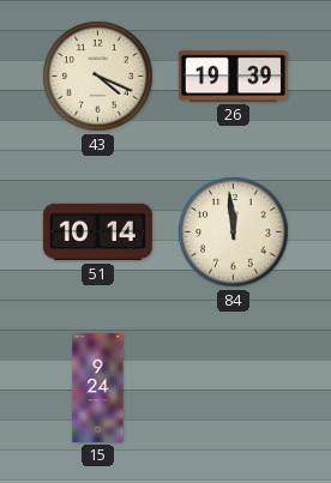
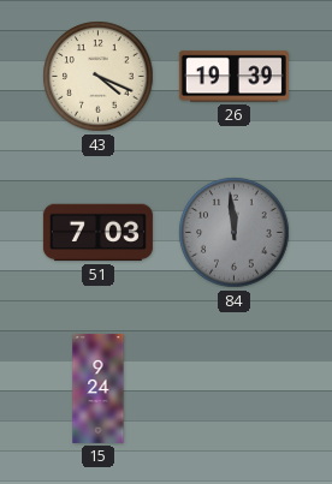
51: 10:14 -> 7:03 (97, 233)
84 dial: cream -> grey (235, 233)
